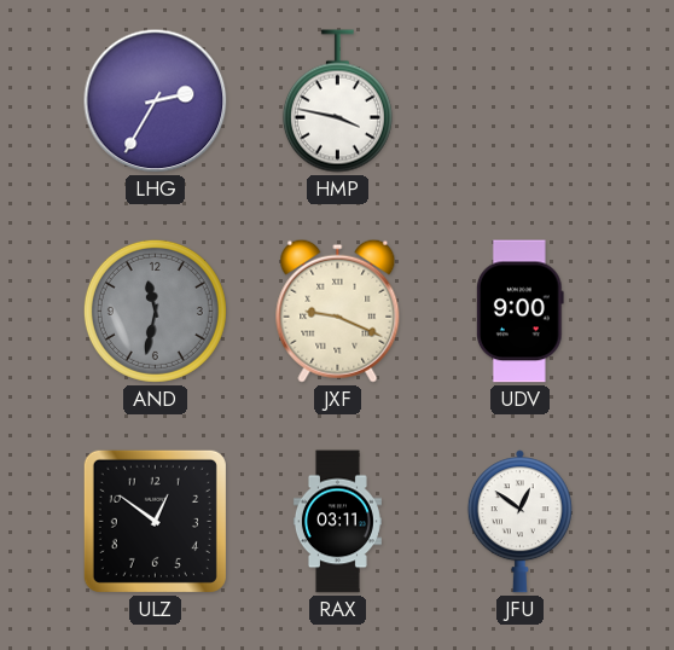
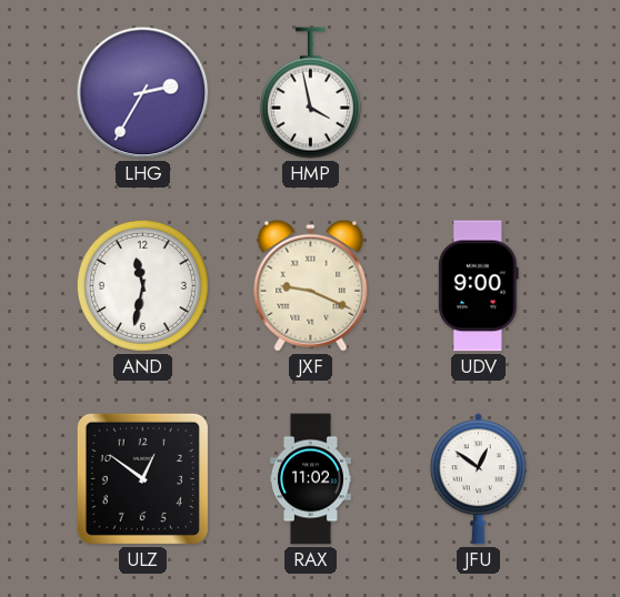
HMP: 3:47 -> 3:58 (310, 93)
AND dial: grey -> white (142, 285)
RAX: 03:11 -> 11:02 (310, 479)
